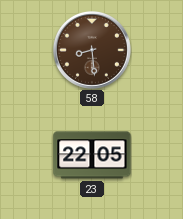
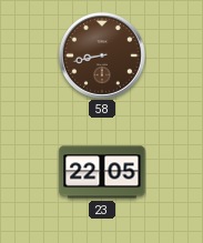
58: 8:29 -> 8:43 (102, 55)
